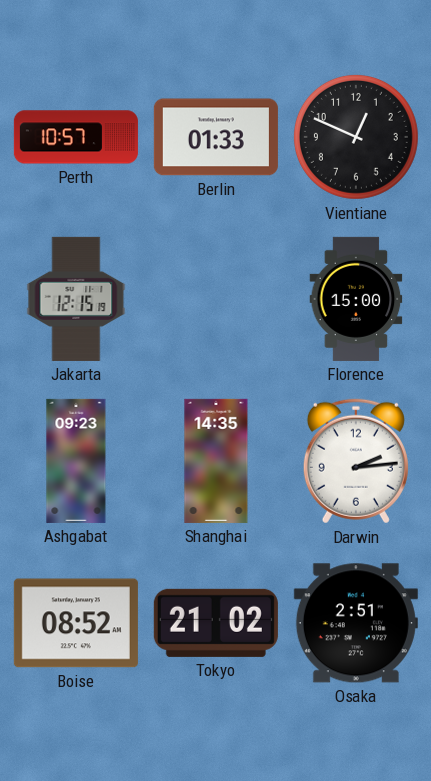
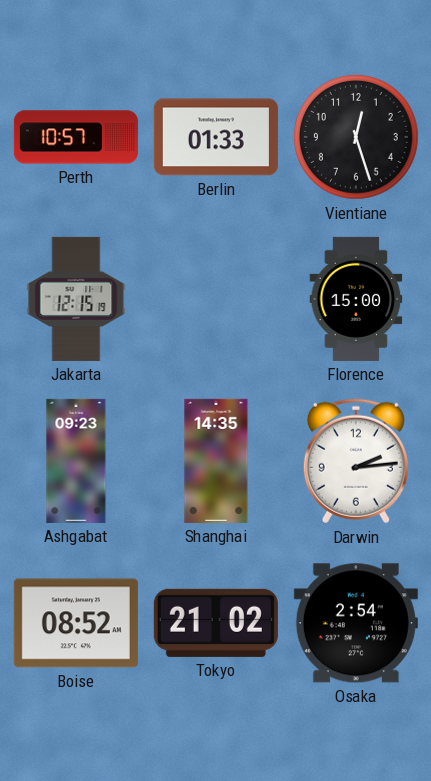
Vientiane: 12:49 -> 12:27 (356, 137)
Osaka: 2:51 -> 2:54 (356, 623)
